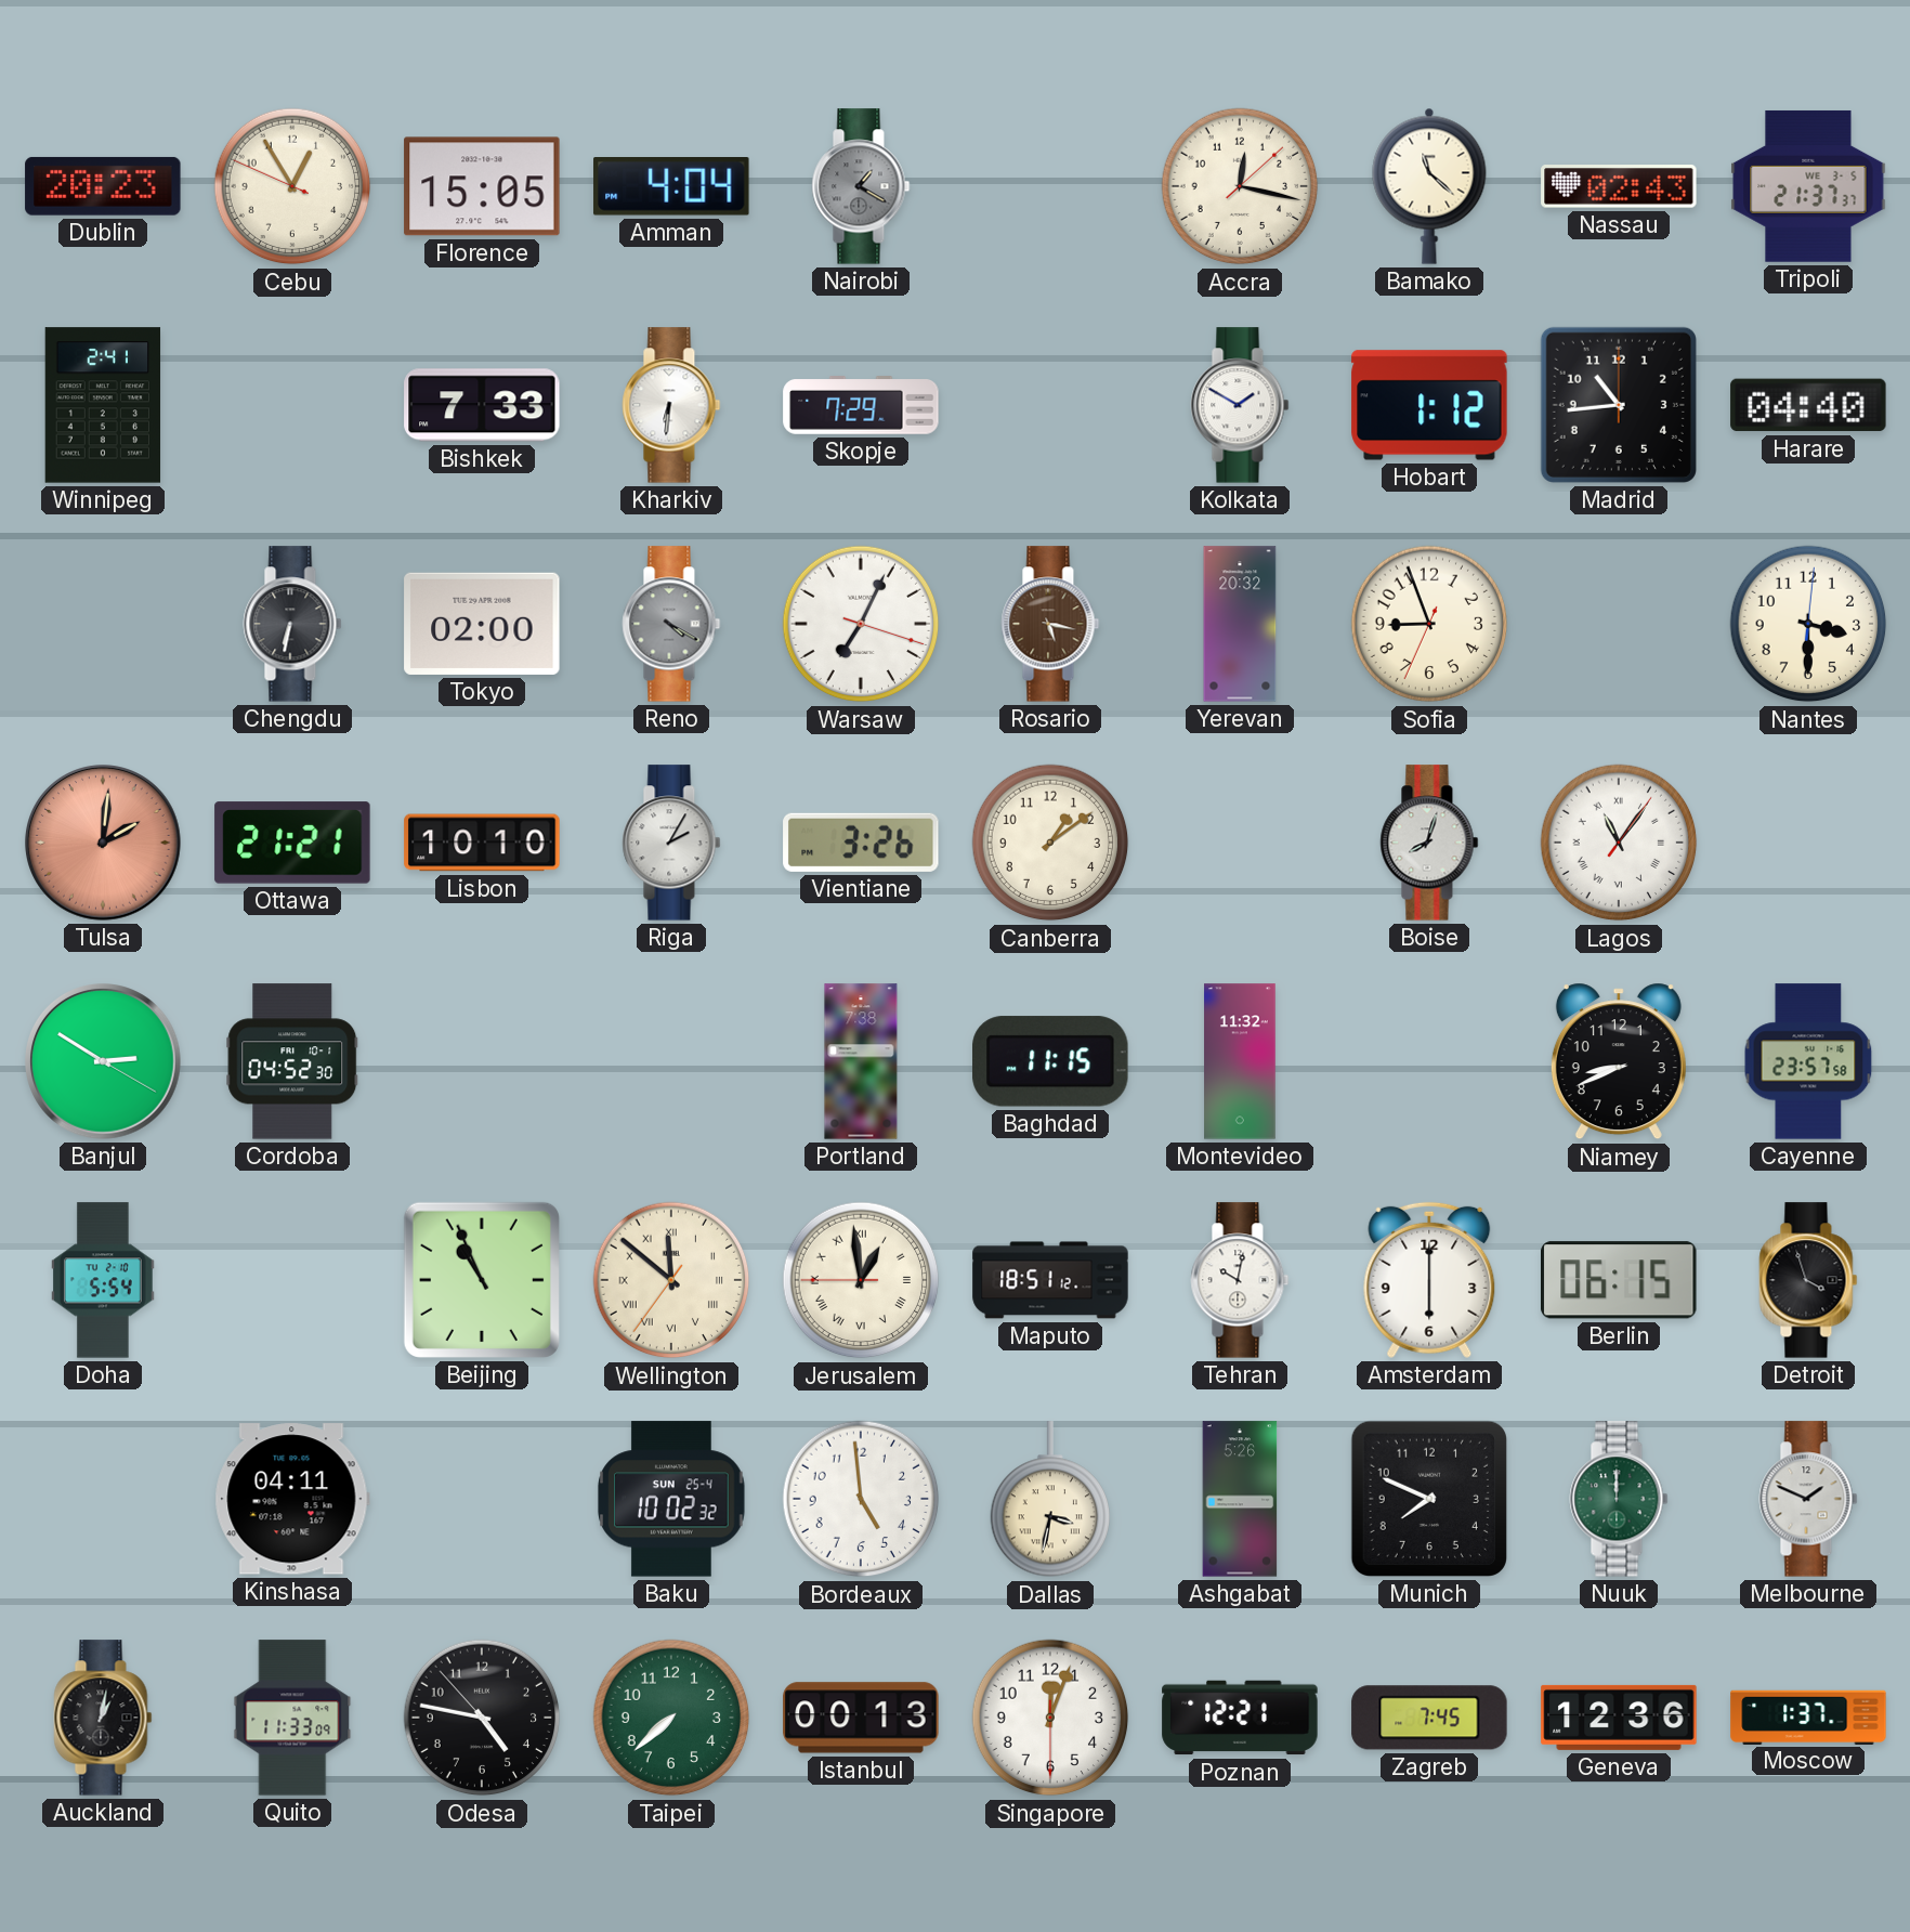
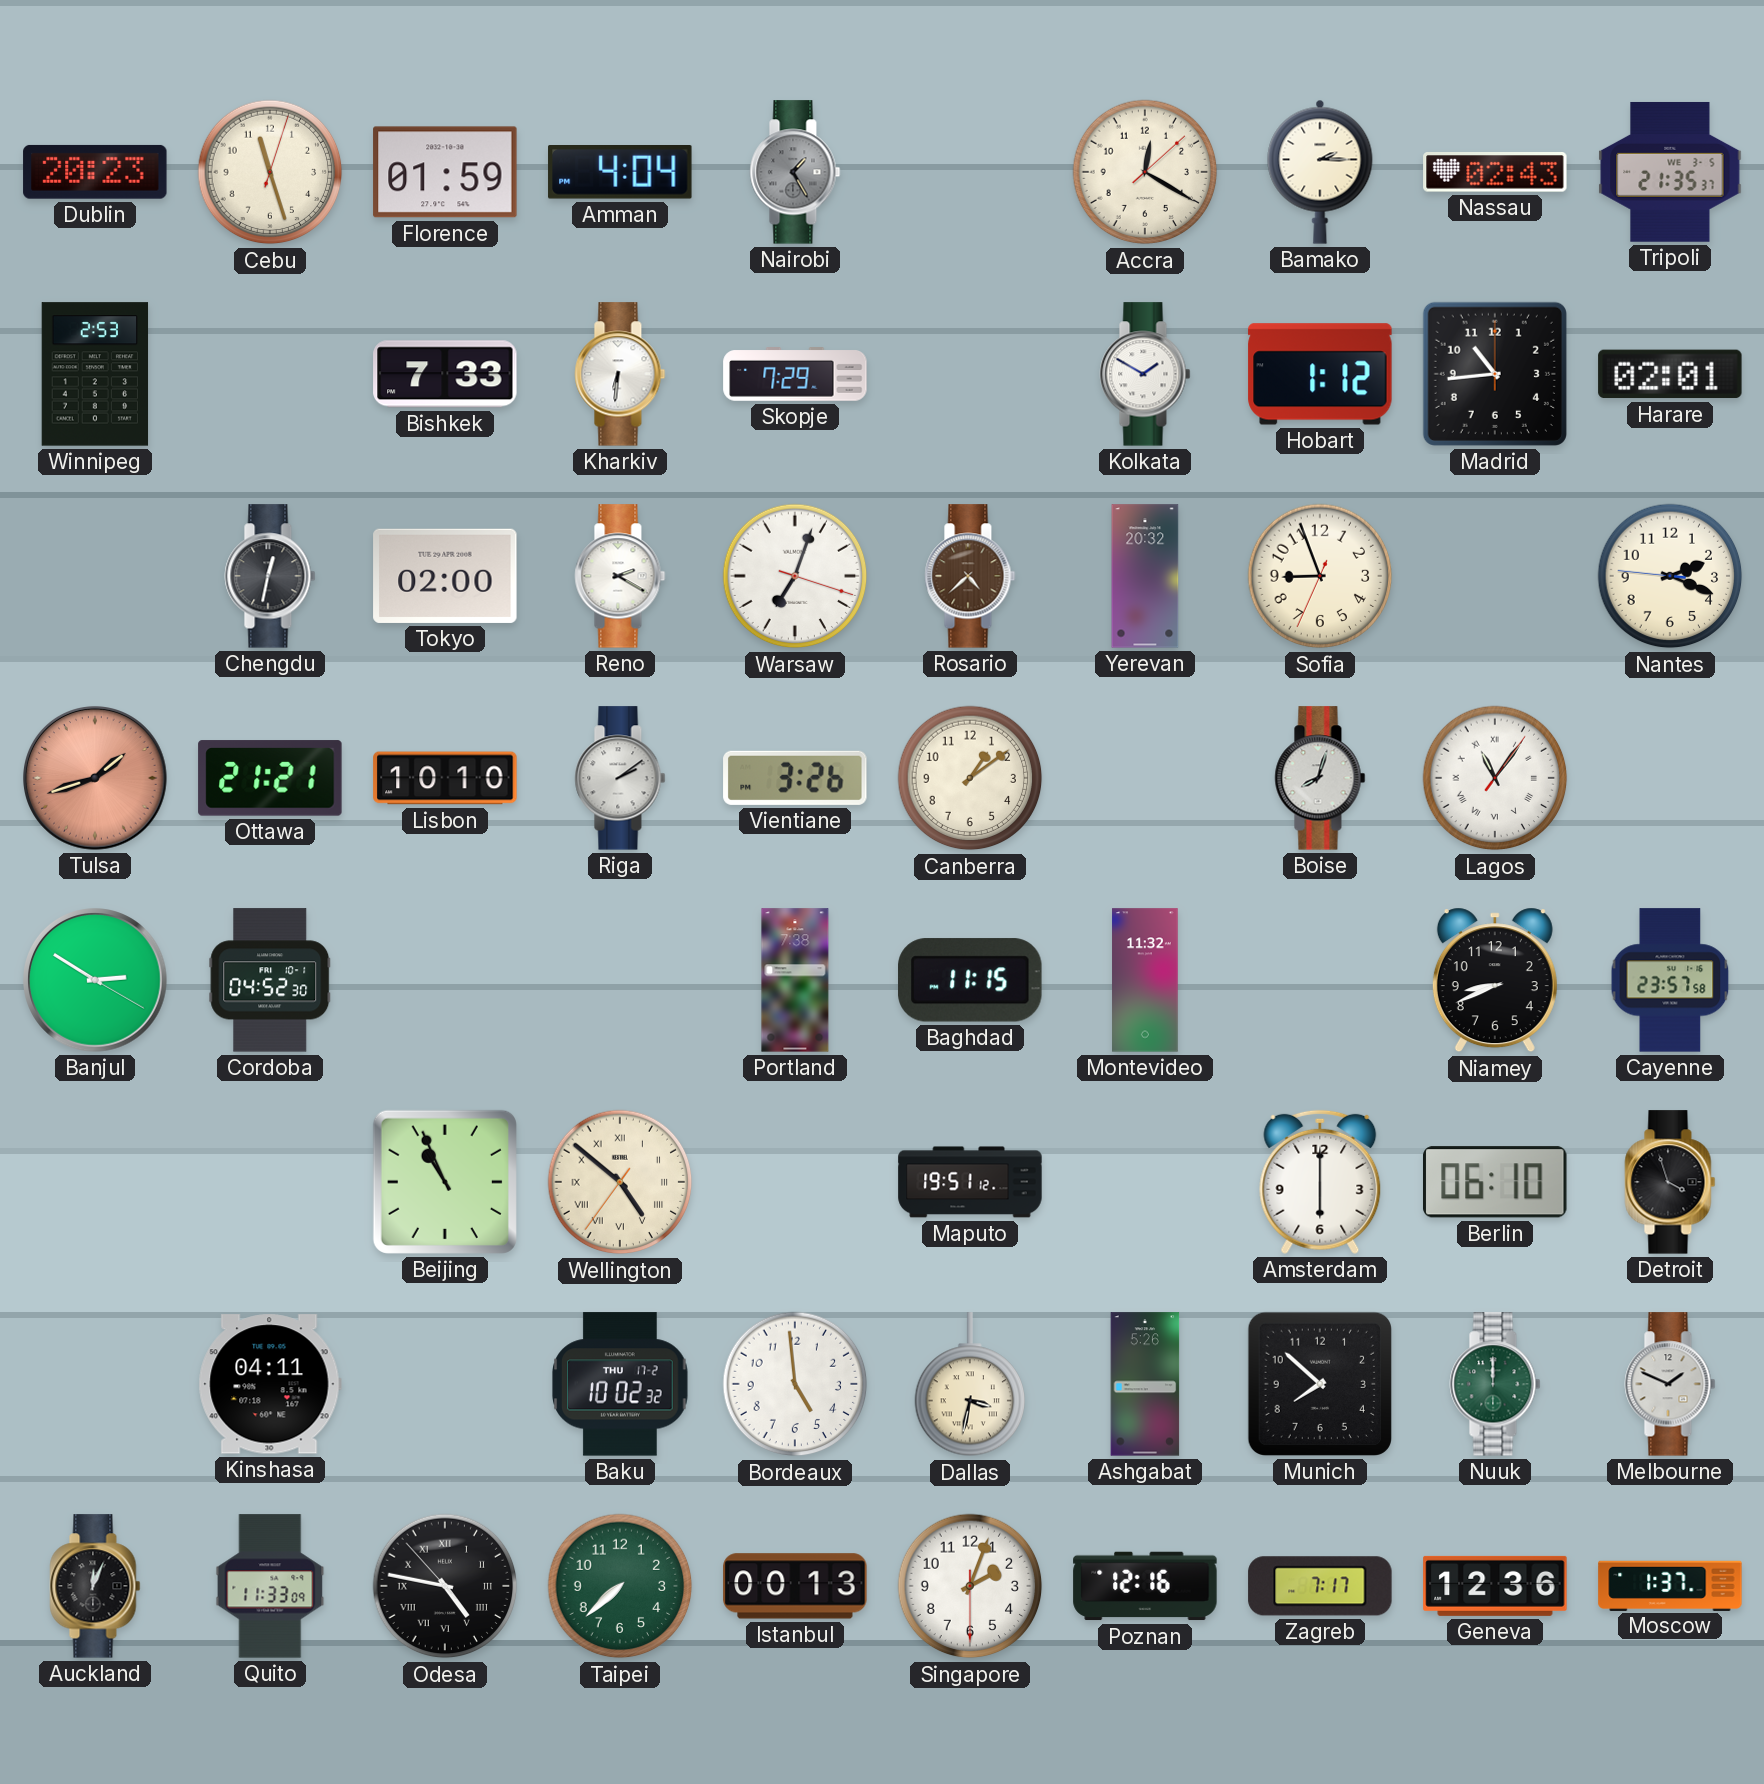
Cebu: 12:54 -> 11:27 (270, 172)
Florence: 15:05 -> 01:59 (445, 172)
Nairobi: 1:20 -> 1:25 (795, 172)
Accra: 12:17 -> 12:20 (1145, 172)
Bamako: 11:22 -> 2:15 (1320, 172)
Tripoli: 21:37 -> 21:35 (1670, 172)
Winnipeg: 2:41 -> 2:53 (95, 374)
Harare: 04:40 -> 02:01 (1670, 374)
Chengdu: 6:32 -> 12:32 (270, 576)
Reno: 4:20 -> 2:20 (620, 576)
Reno dial: grey -> white (620, 576)
Warsaw: 7:04 -> 7:03 (795, 576)
Rosario: 5:17 -> 4:38 (970, 576)
Nantes: 3:30 -> 2:18 (1670, 576)
Tulsa: 2:01 -> 1:42 (96, 779)
Riga: 2:05 -> 2:09 (620, 778)
Doha: 5:54 -> none (104, 1280)
Wellington: 11:51 -> 4:51 (620, 1182)
Jerusalem: 12:58 -> none (861, 1280)
Maputo: 18:51 -> 19:51 (970, 1182)
Tehran: 10:02 -> none (1240, 1280)
Berlin: 06:15 -> 06:10 (1496, 1182)
Baku date: SUN 25-4 -> THU 17-2 (620, 1384)
Munich: 7:49 -> 7:52 (1320, 1384)
Auckland: 1:02 -> 12:04 (95, 1586)
Odesa numerals: Arabic -> Roman (445, 1586)
Singapore: 12:03 -> 2:03 (970, 1586)
Poznan: 12:21 -> 12:16 (1145, 1586)
Zagreb: 7:45 -> 7:17 (1320, 1586)
